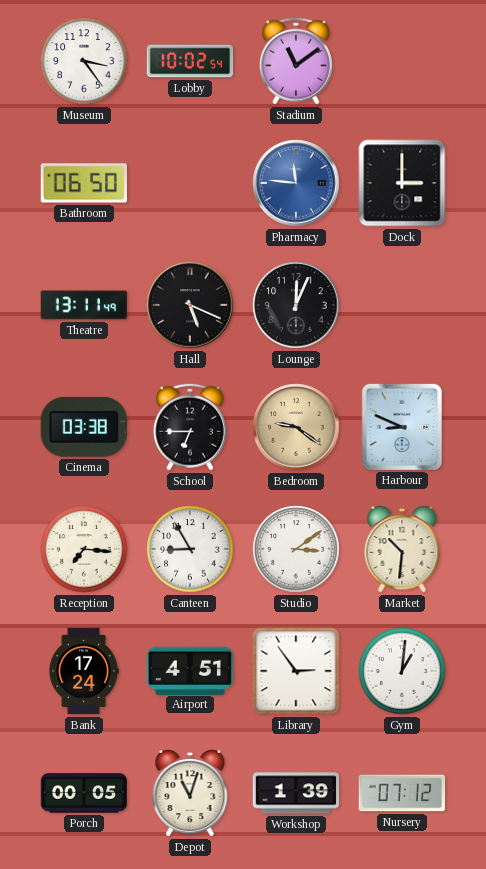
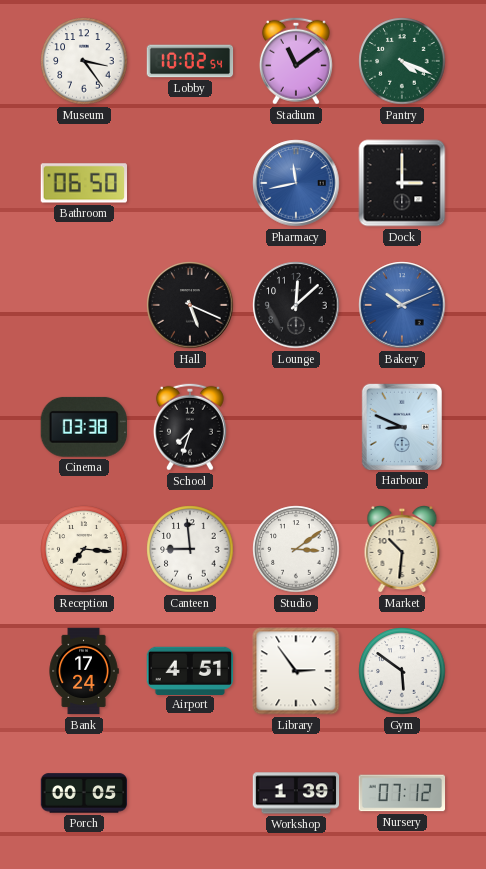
Pantry: none -> 4:19 (402, 61)
Pharmacy: 11:46 -> 11:43 (296, 183)
Theatre: 13:11 -> none (84, 305)
Lounge: 12:04 -> 12:08 (296, 305)
Bakery: none -> 10:11 (402, 305)
School: 6:45 -> 7:33 (190, 427)
Bedroom: 9:21 -> none (296, 427)
Canteen: 8:55 -> 8:59 (190, 549)
Gym: 1:01 -> 5:51 (402, 671)
Depot: 11:03 -> none (190, 794)
